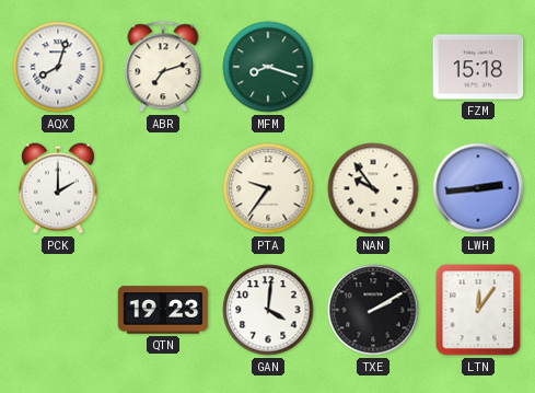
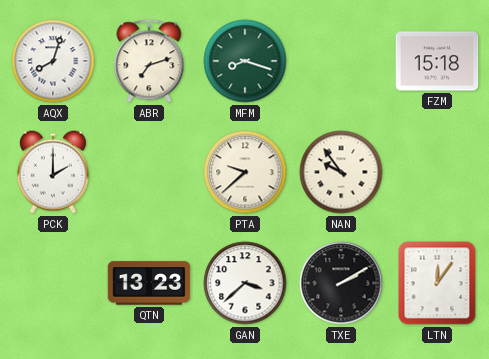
PTA: 9:36 -> 9:38 (245, 172)
LWH: 2:44 -> none (478, 188)
QTN: 19:23 -> 13:23 (149, 283)
GAN: 4:01 -> 3:38 (245, 283)
